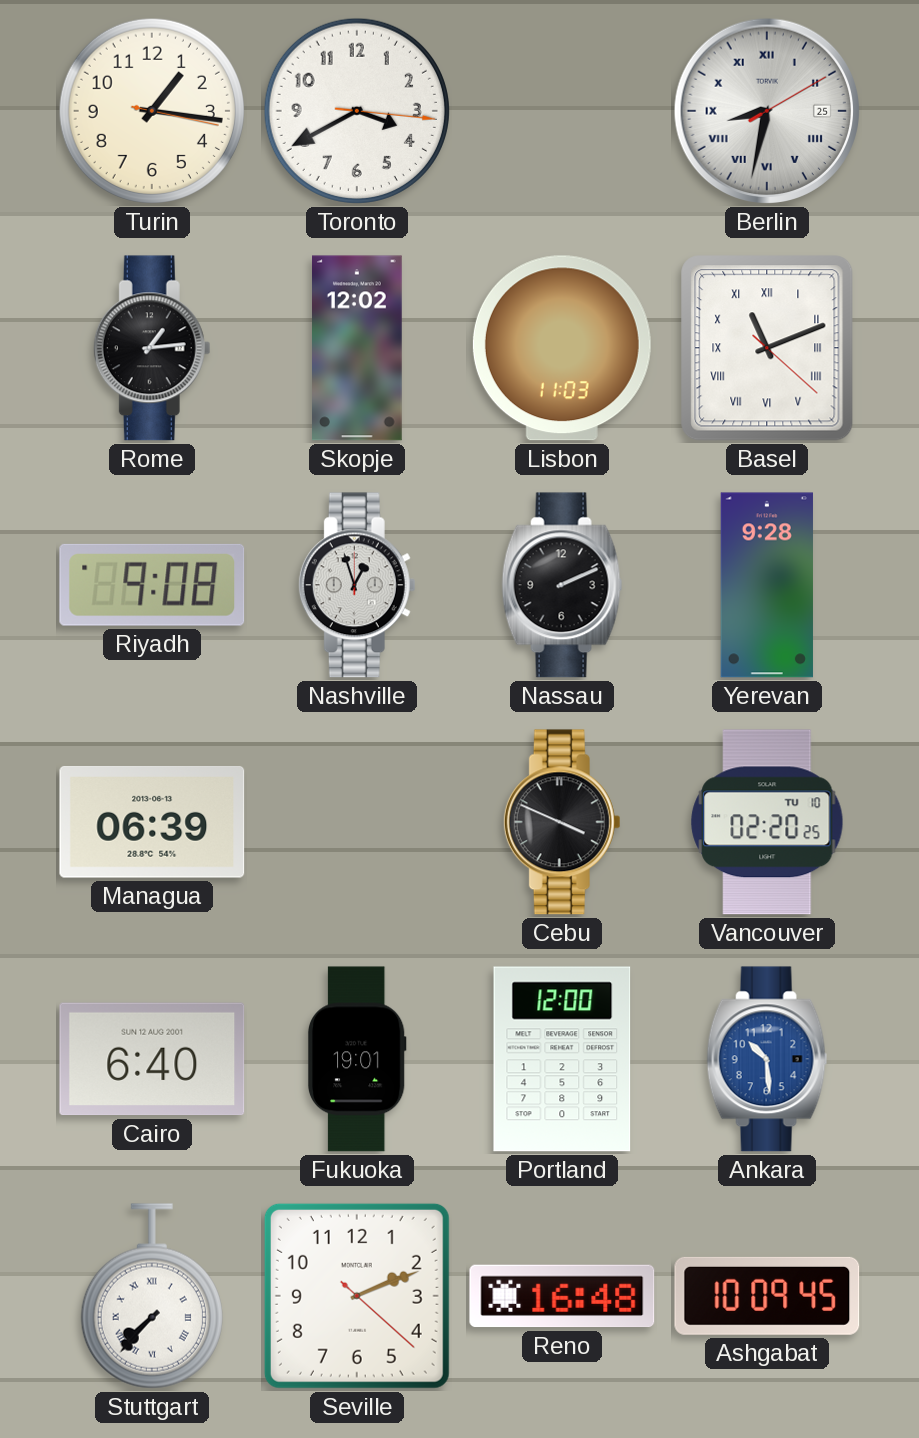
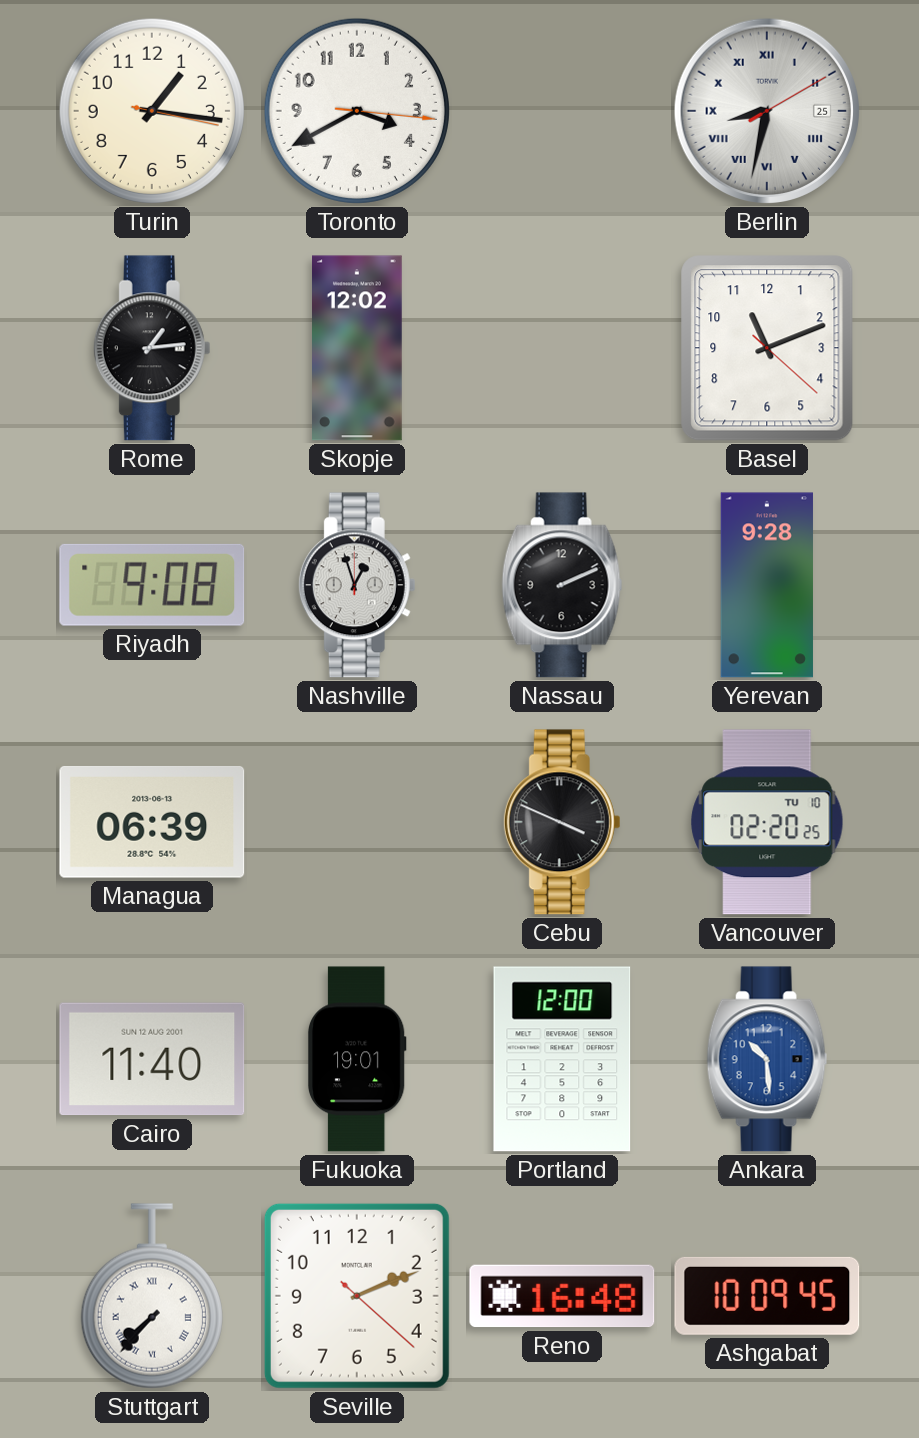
Lisbon: 11:03 -> none (562, 348)
Basel numerals: Roman -> Arabic (767, 348)
Cairo: 6:40 -> 11:40 (152, 1059)
